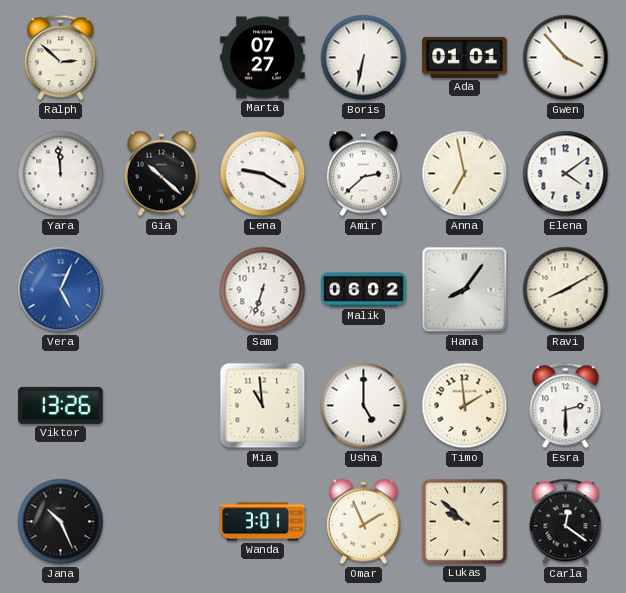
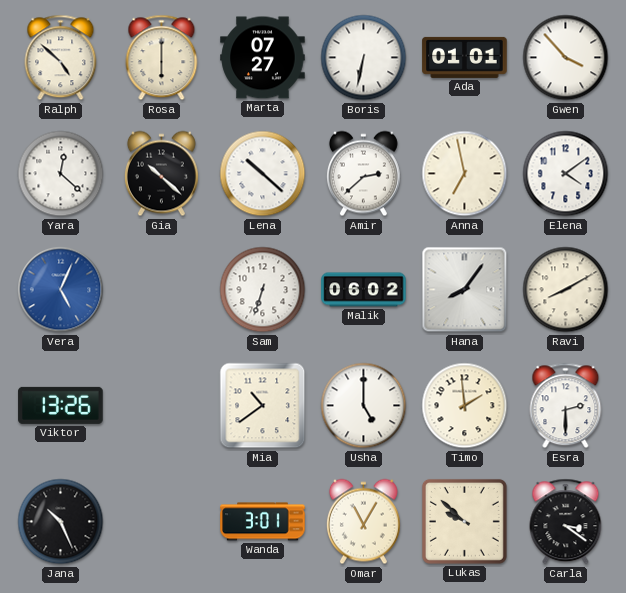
Ralph: 2:52 -> 4:52 (61, 58)
Rosa: none -> 6:00 (162, 58)
Yara: 11:59 -> 12:22 (61, 174)
Lena: 9:20 -> 10:22 (263, 174)
Mia: 10:59 -> 10:39 (263, 406)
Omar: 1:56 -> 11:05 (363, 522)
Carla: 12:21 -> 3:21 (566, 522)
